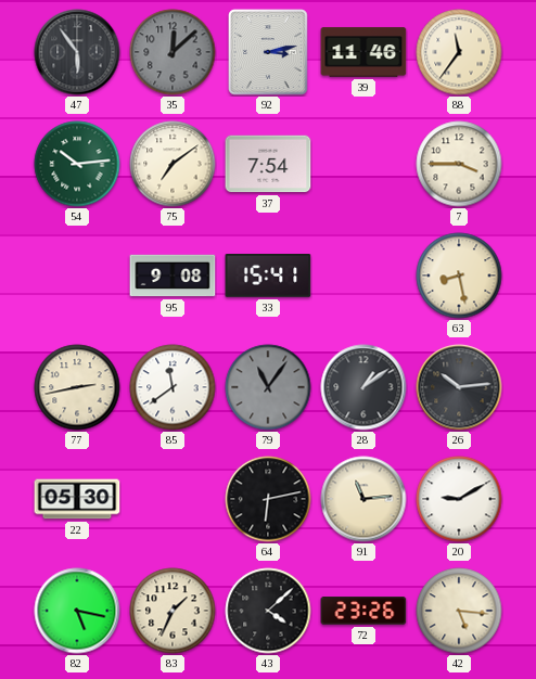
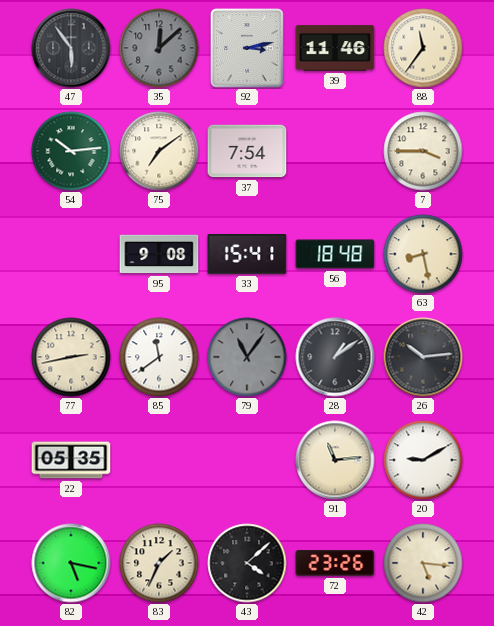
56: none -> 18:48 (335, 254)
22: 05:30 -> 05:35 (71, 460)
64: 6:13 -> none (268, 499)
